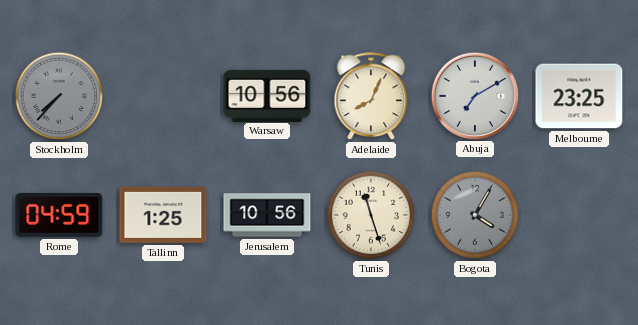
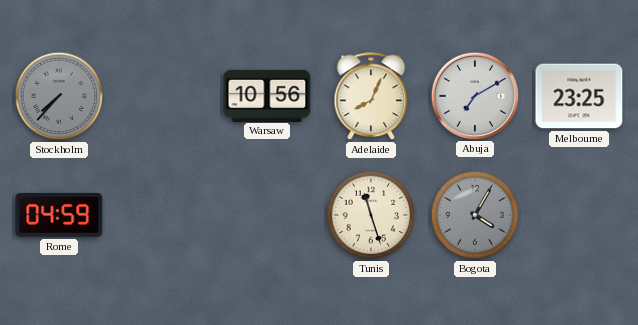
Tallinn: 1:25 -> none (163, 215)
Jerusalem: 10:56 -> none (267, 215)
